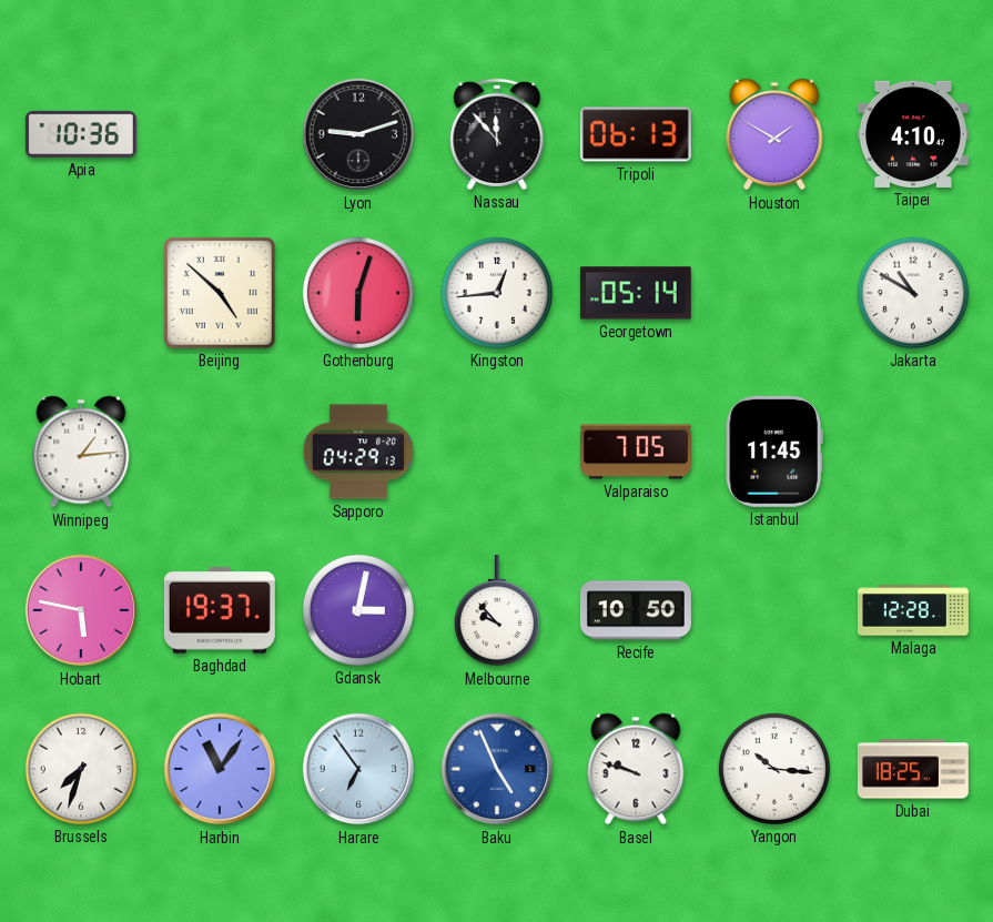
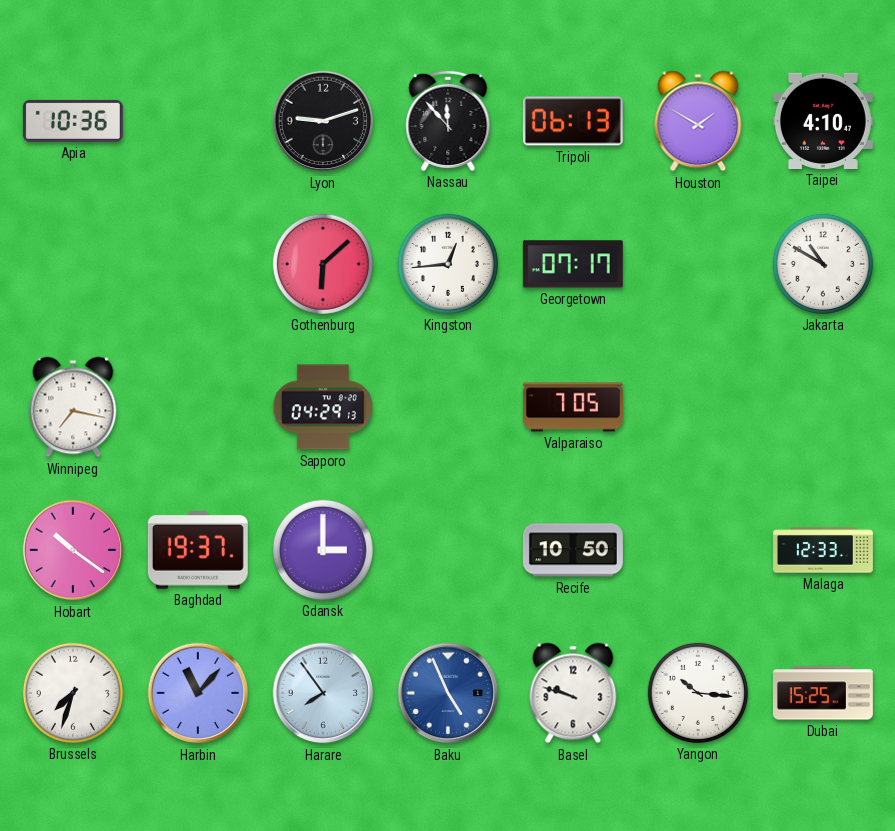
Beijing: 4:52 -> none (220, 293)
Gothenburg: 6:03 -> 6:08 (323, 264)
Georgetown: 05:14 -> 07:17 (573, 264)
Winnipeg: 1:14 -> 7:17 (73, 407)
Istanbul: 11:45 -> none (774, 452)
Hobart: 5:47 -> 10:21 (73, 550)
Gdansk: 3:02 -> 3:00 (323, 550)
Melbourne: 9:53 -> none (497, 610)
Malaga: 12:28 -> 12:33 (824, 550)
Harbin: 11:06 -> 11:07 (198, 693)
Harare: 6:54 -> 7:54 (323, 693)
Dubai: 18:25 -> 15:25 (823, 693)
